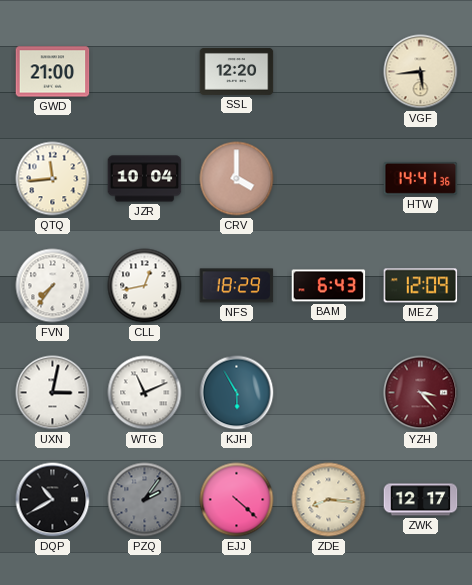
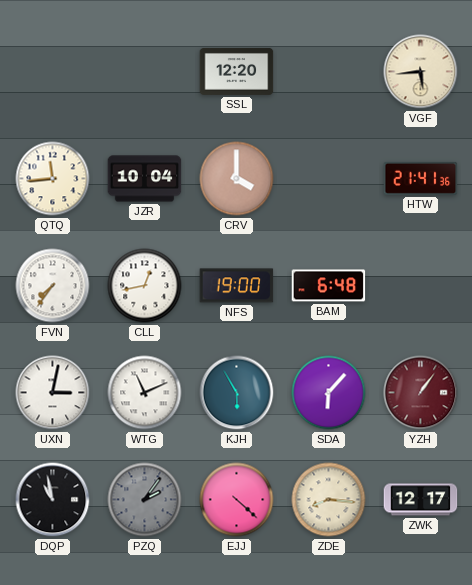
GWD: 21:00 -> none (53, 72)
HTW: 14:41 -> 21:41 (421, 178)
NFS: 18:29 -> 19:00 (237, 286)
BAM: 6:43 -> 6:48 (329, 286)
MEZ: 12:09 -> none (421, 286)
SDA: none -> 6:07 (329, 393)
YZH: 3:23 -> 1:06 (421, 393)
DQP: 10:40 -> 10:58 (53, 500)
